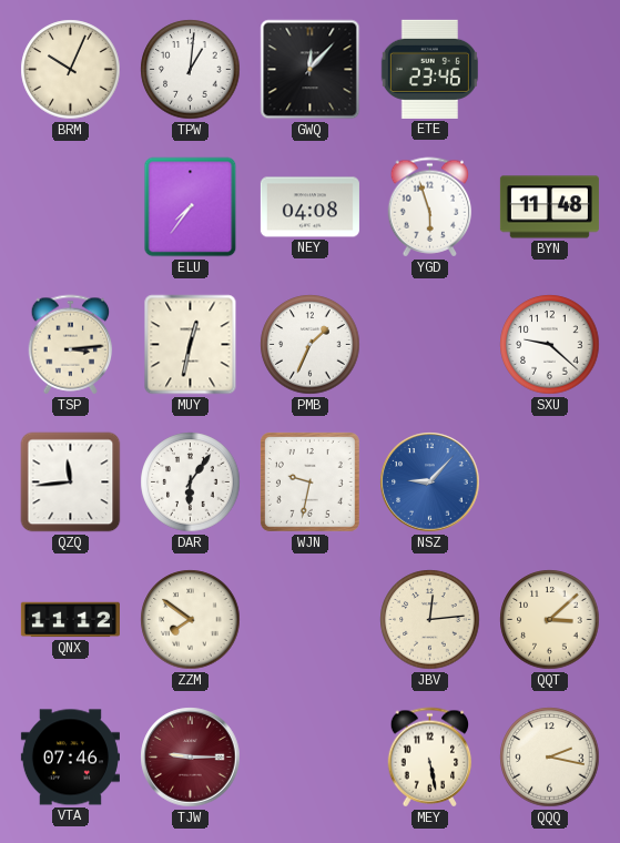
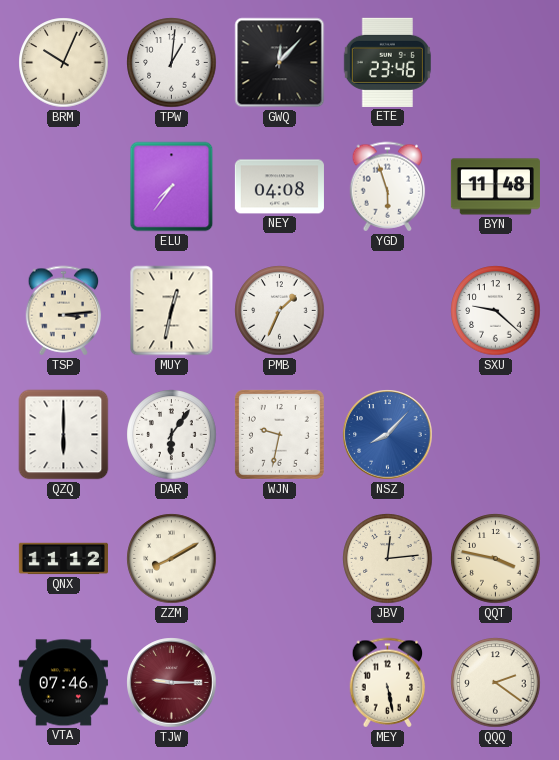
QZQ: 11:44 -> 6:00 (64, 435)
NSZ: 9:07 -> 8:07 (388, 435)
ZZM: 7:51 -> 8:10 (172, 559)
QQT: 3:08 -> 3:47 (496, 559)
QQQ: 2:17 -> 2:21 (496, 683)
